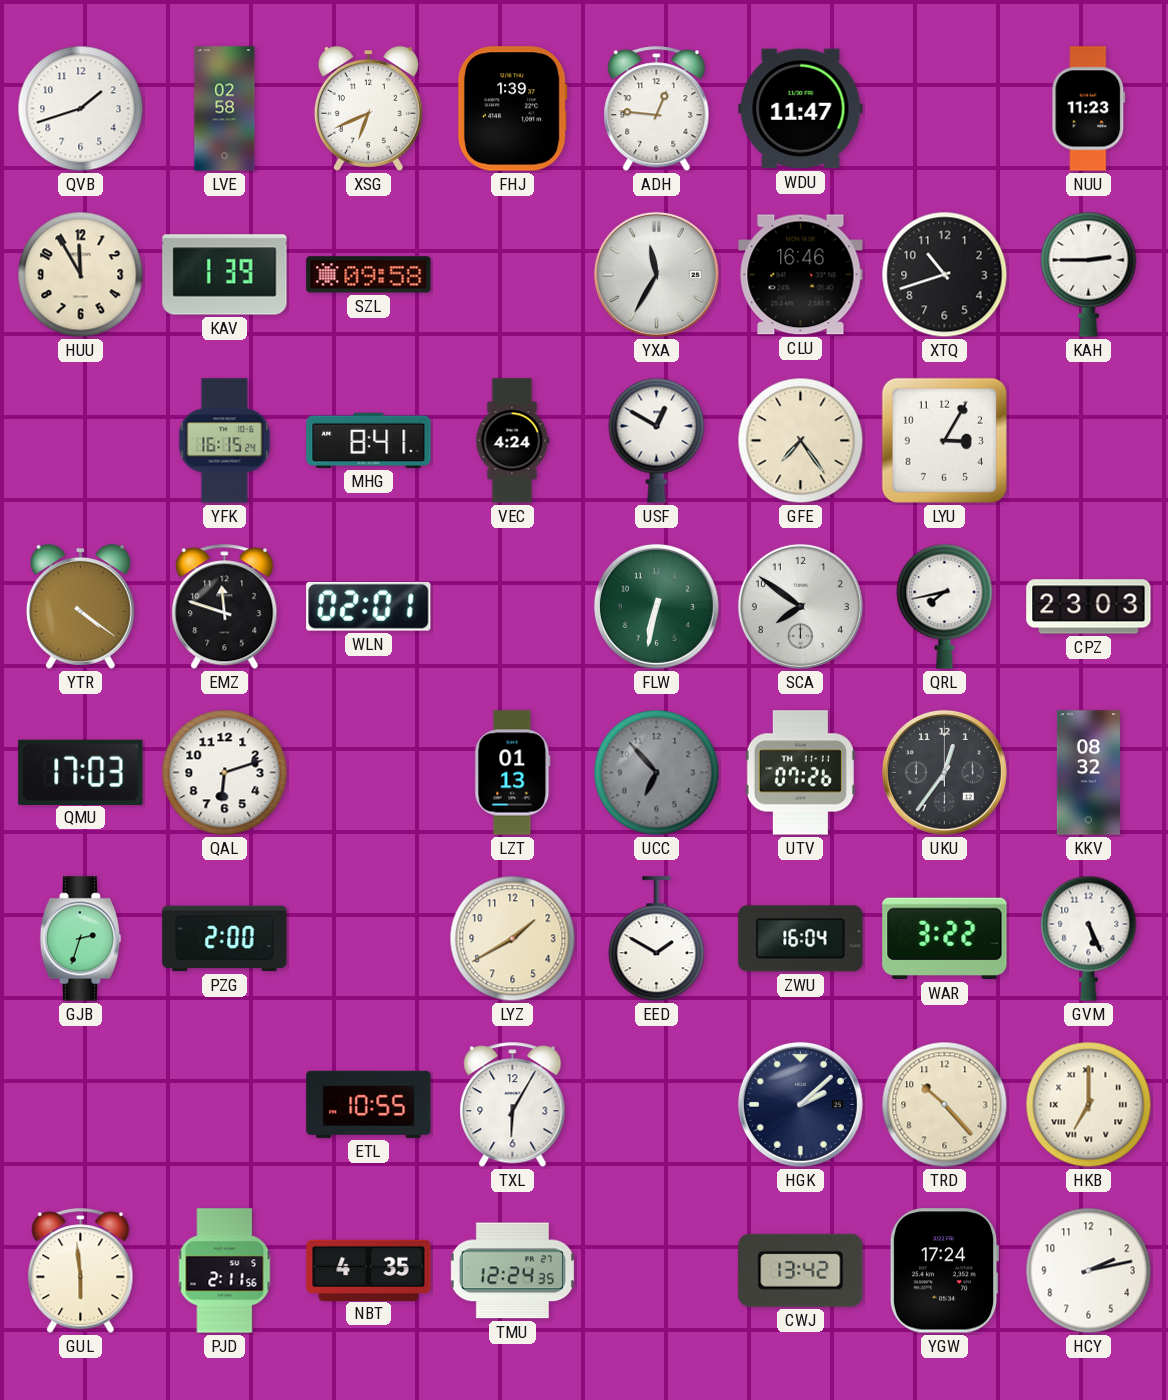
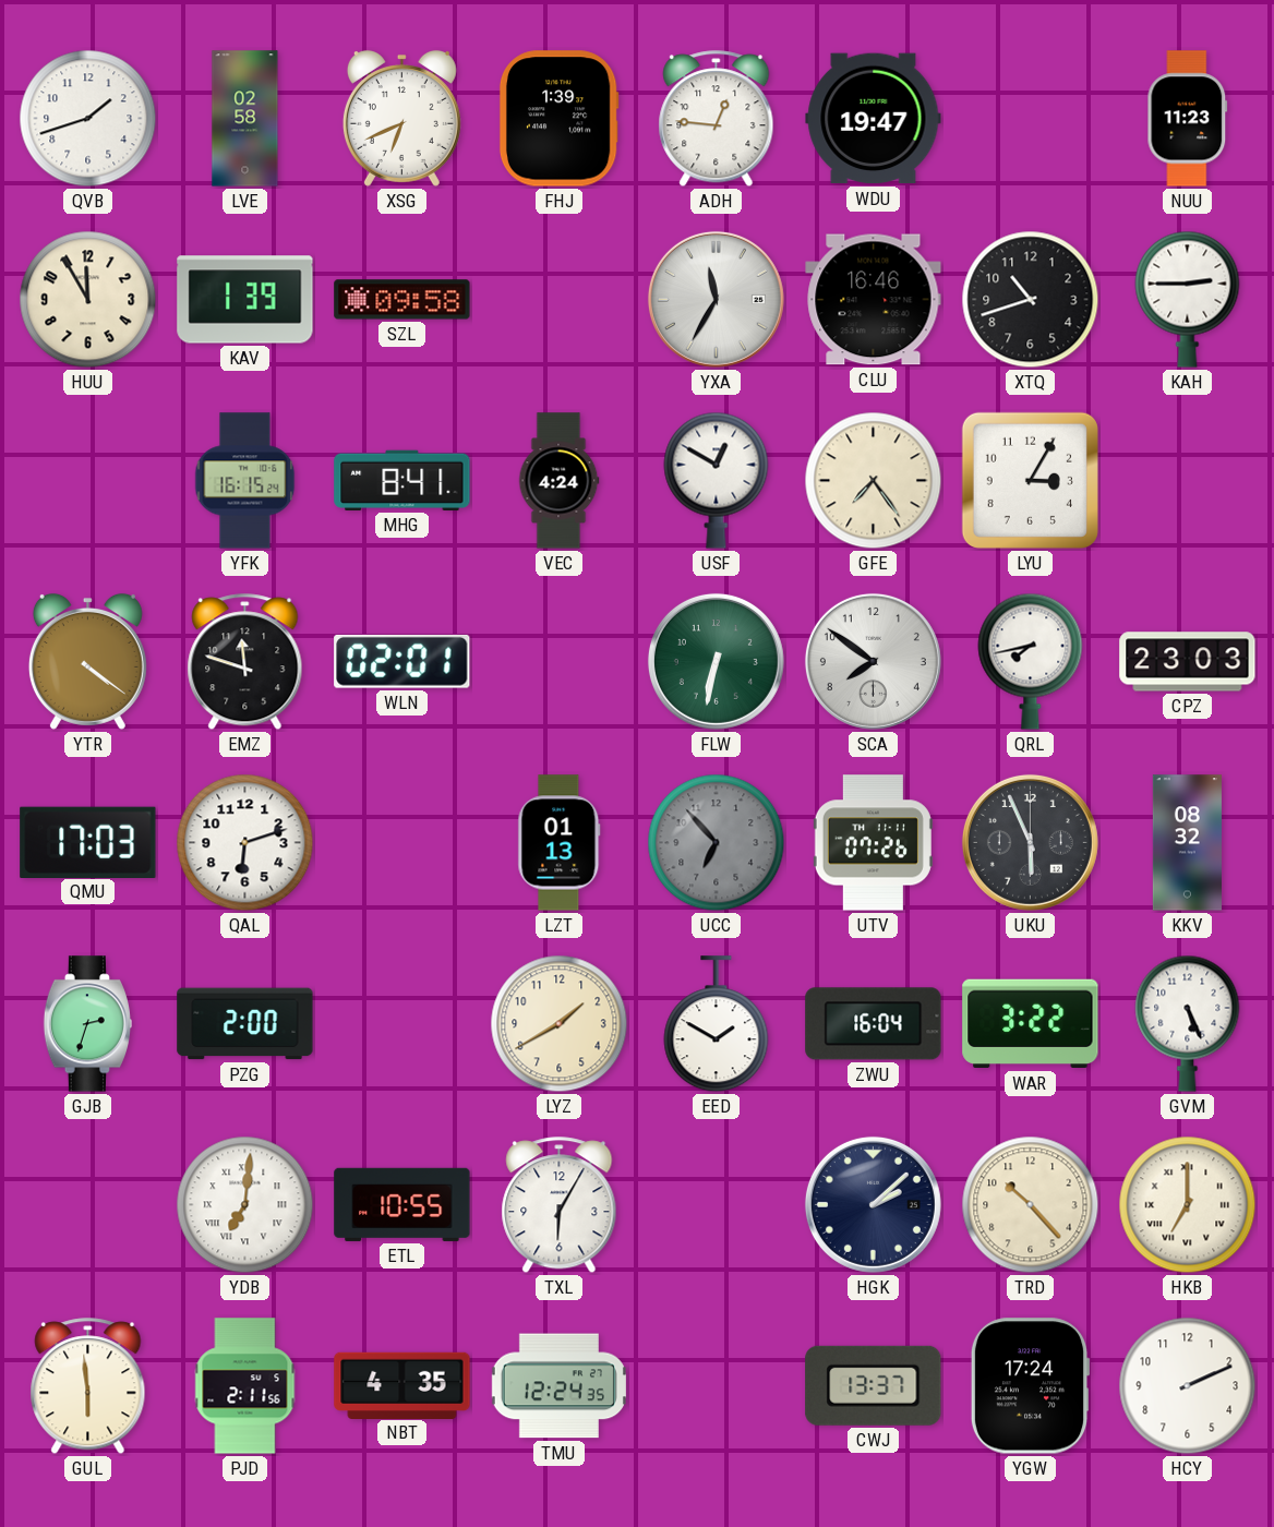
WDU: 11:47 -> 19:47 (874, 119)
UKU: 12:36 -> 5:56 (1030, 842)
YDB: none -> 7:01 (245, 1205)
CWJ: 13:42 -> 13:37 (874, 1385)
HCY: 2:13 -> 2:11 (1188, 1386)
